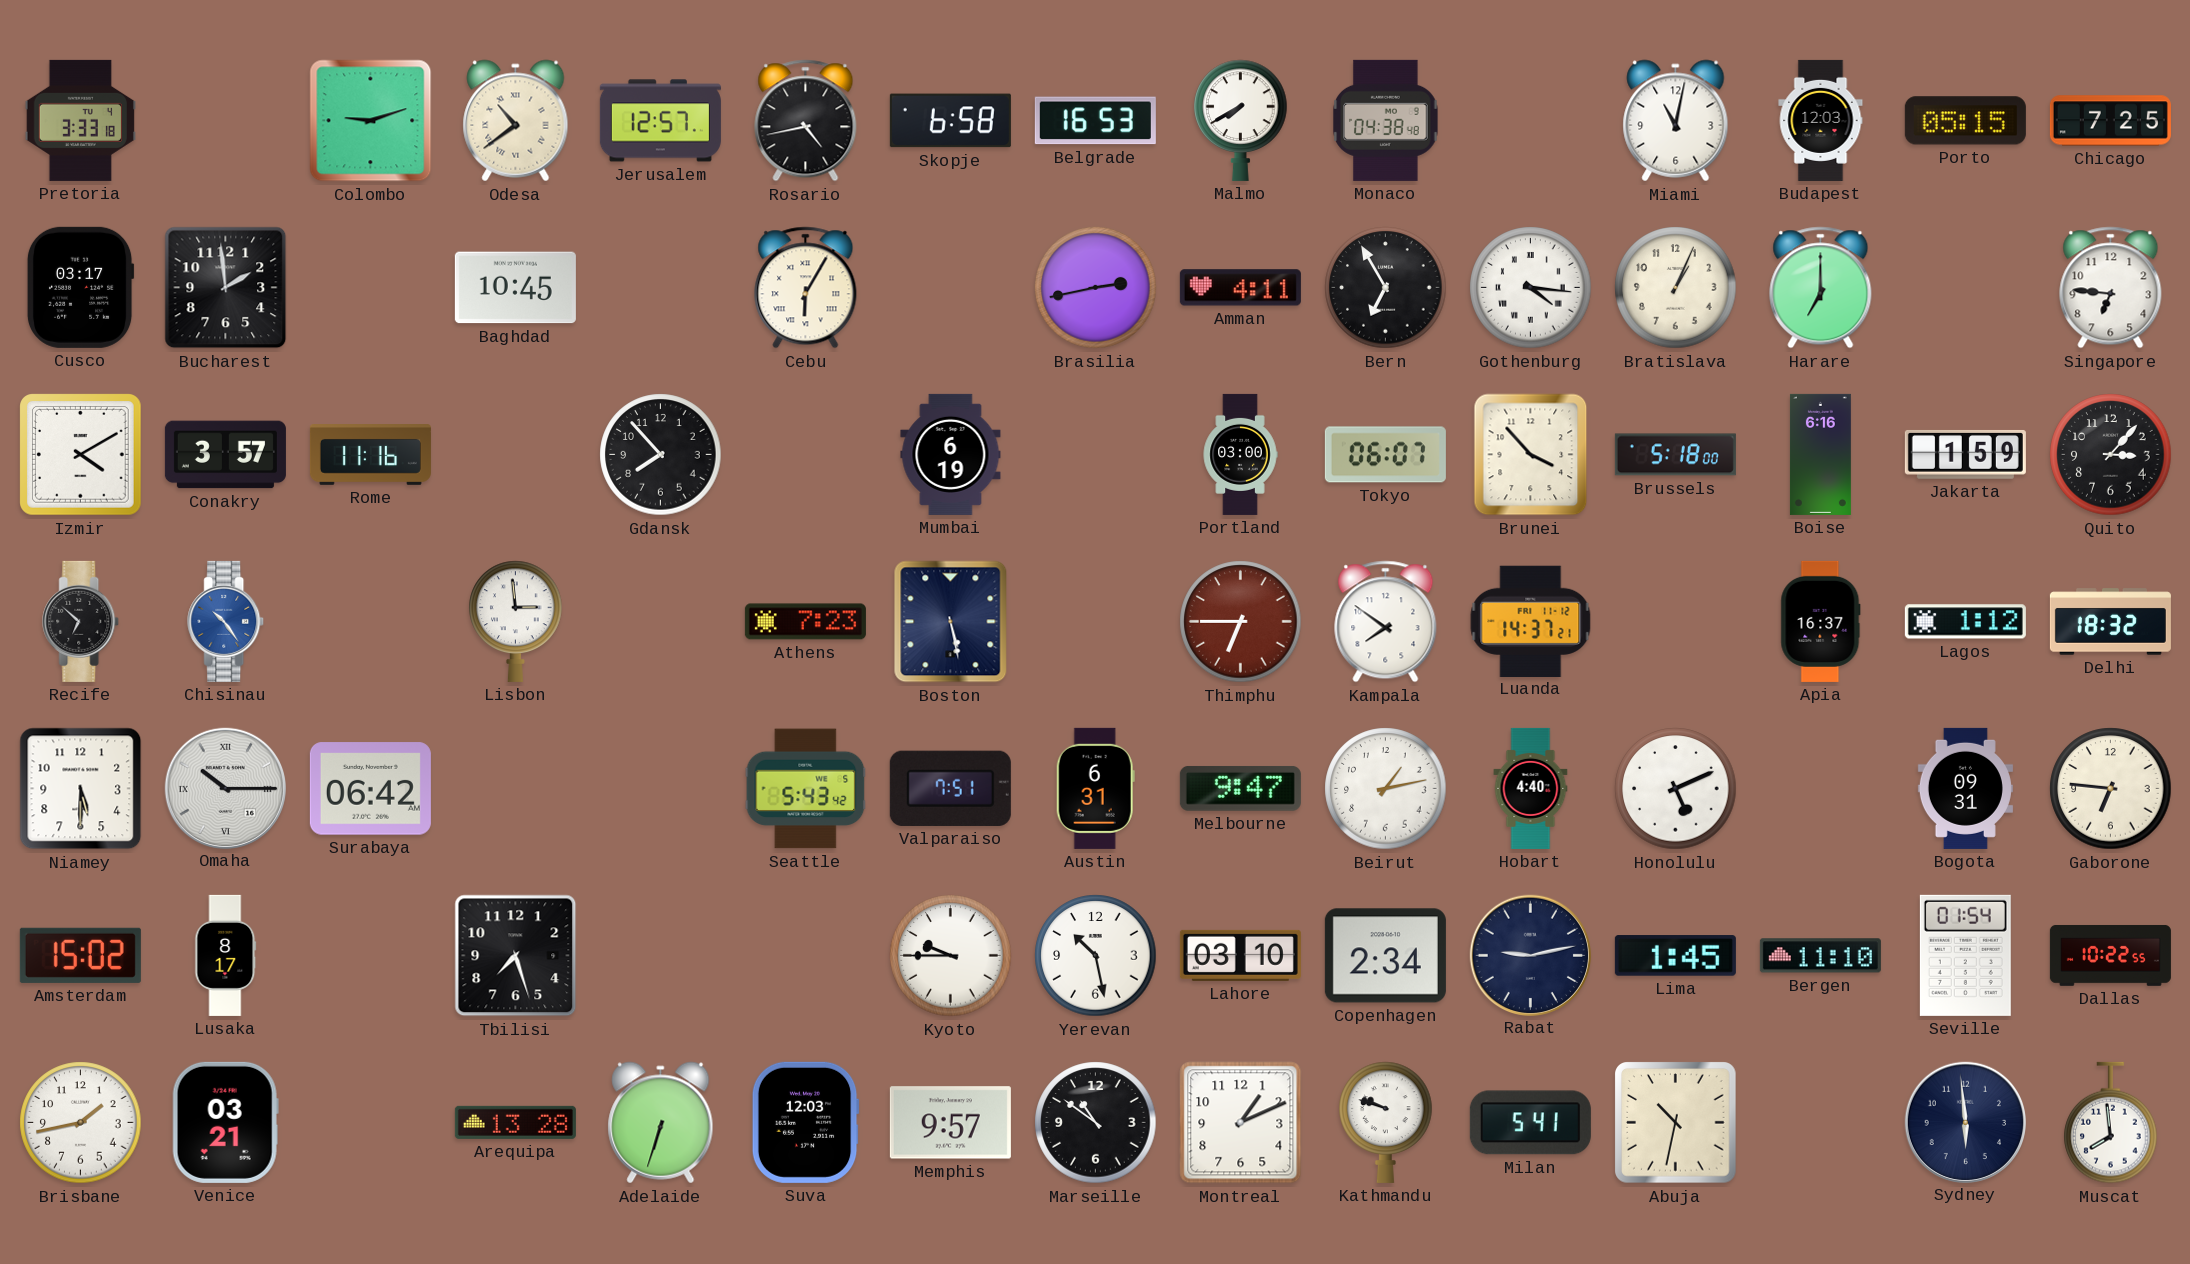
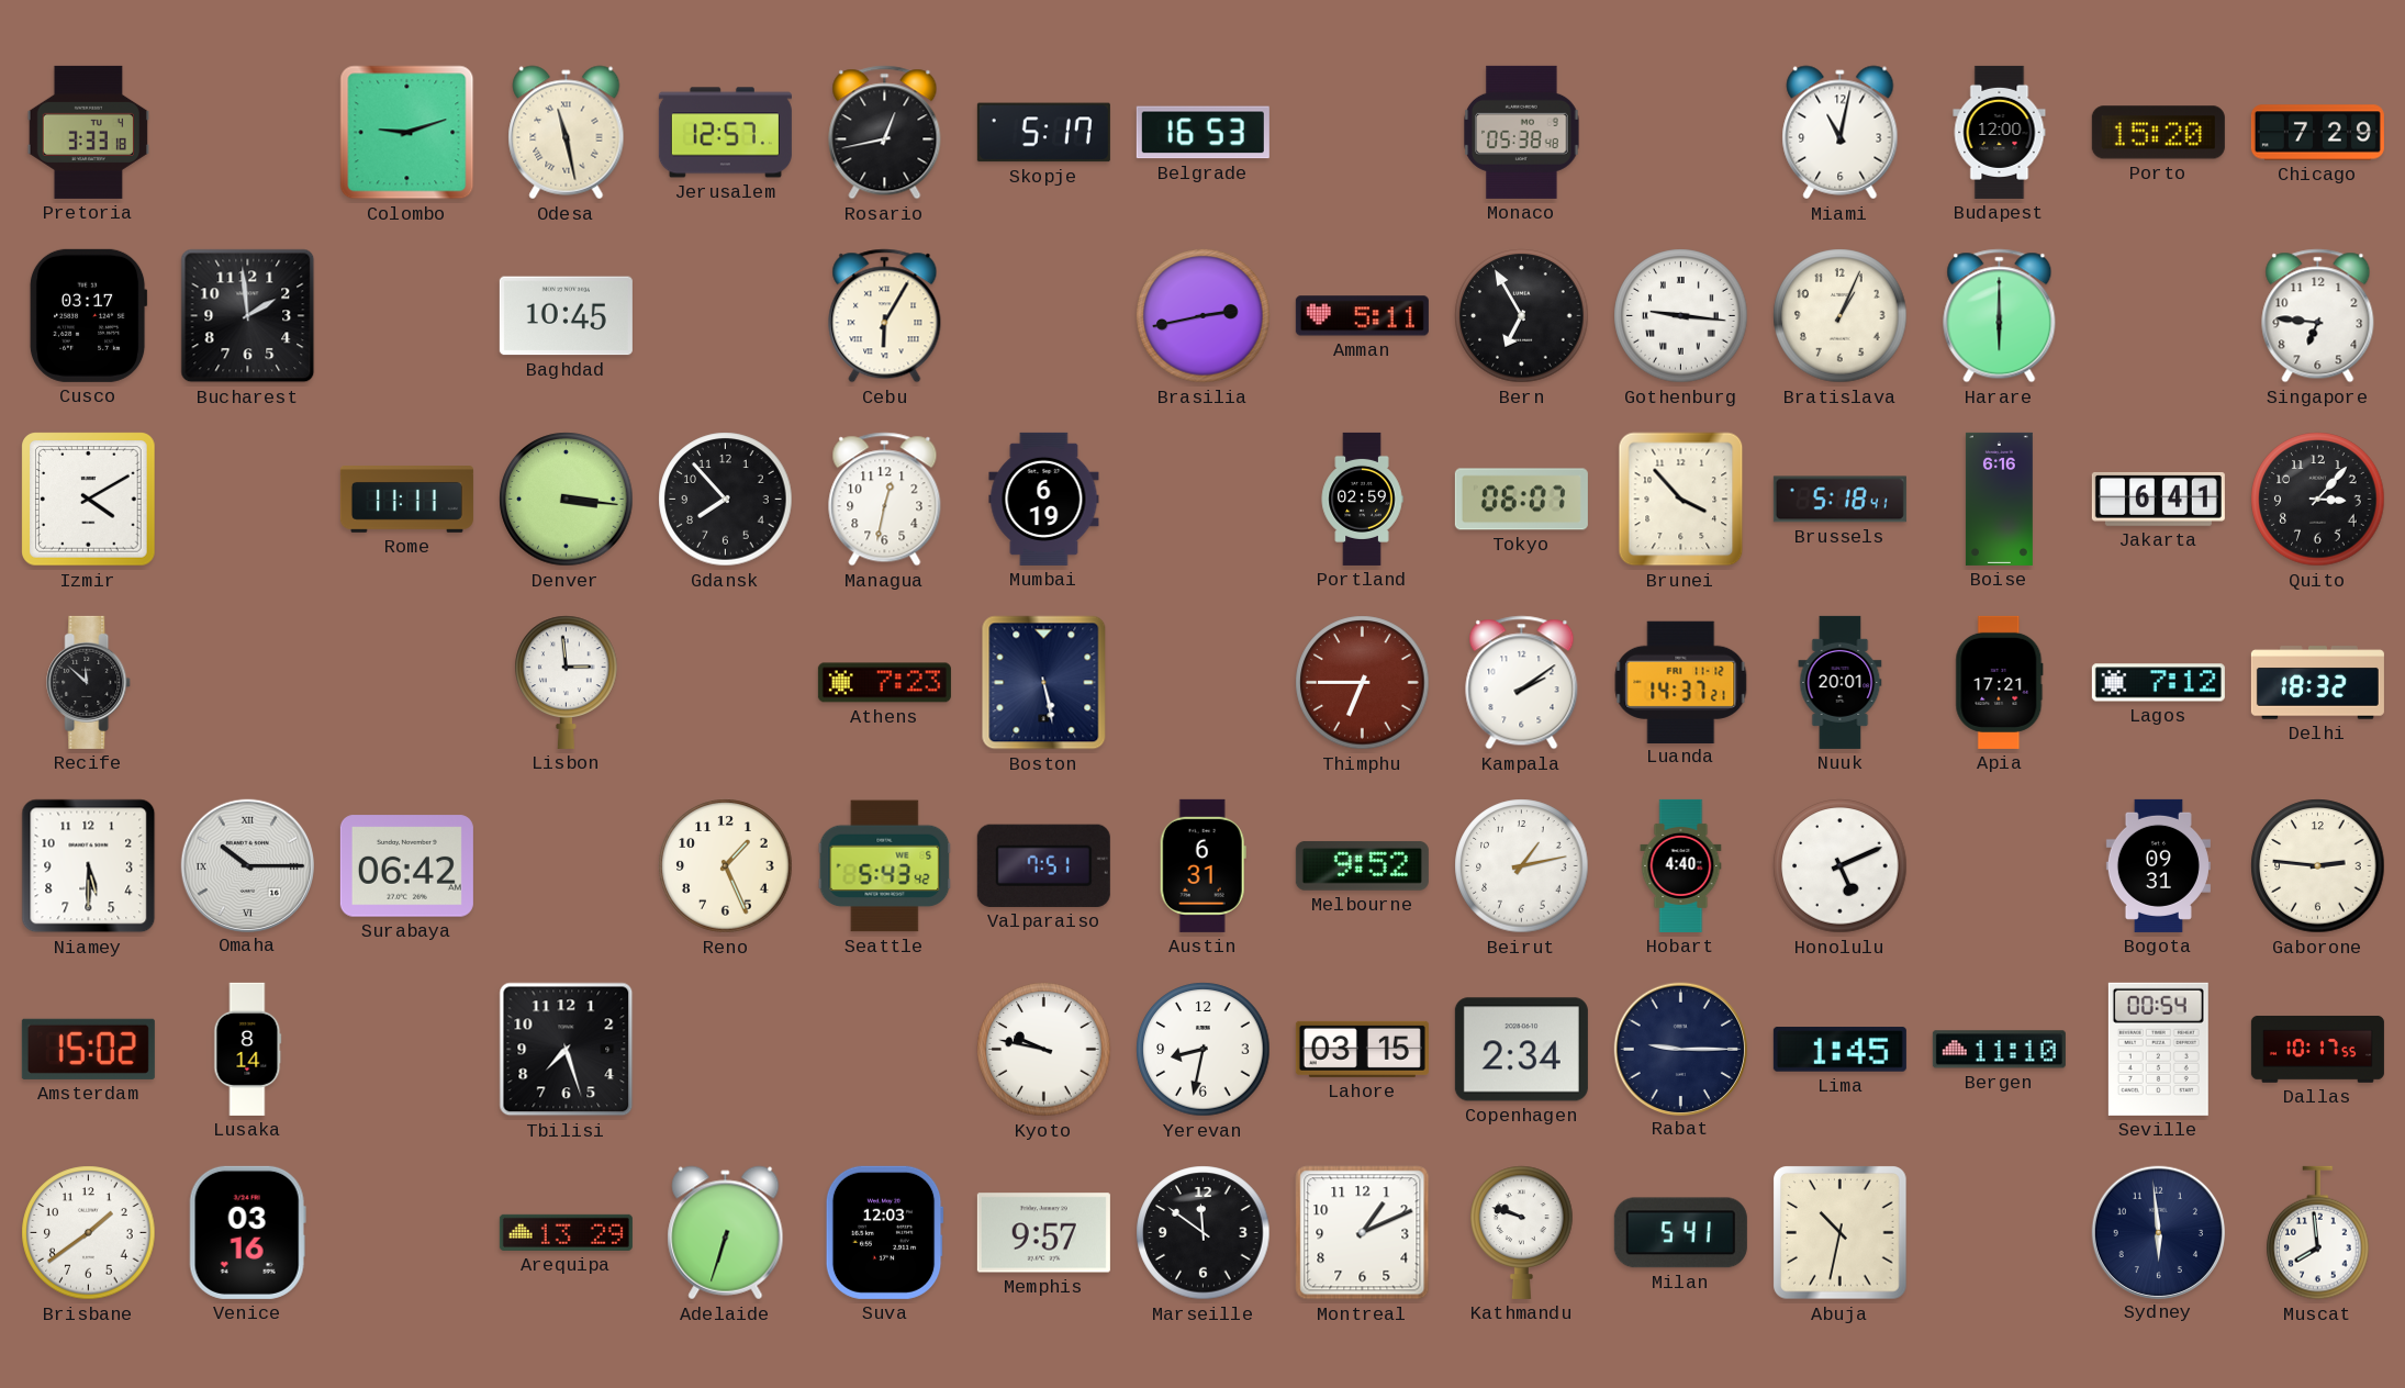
Odesa: 10:39 -> 11:28 (567, 133)
Rosario: 4:43 -> 12:43 (885, 133)
Skopje: 6:58 -> 5:17 (1043, 133)
Malmo: 7:40 -> none (1241, 120)
Monaco: 04:38 -> 05:38 (1522, 132)
Budapest: 12:03 -> 12:00 (2000, 132)
Porto: 05:15 -> 15:20 (2158, 133)
Chicago: 7:25 -> 7:29 (2317, 133)
Amman: 4:11 -> 5:11 (1362, 316)
Gothenburg: 4:16 -> 9:16 (1681, 316)
Harare: 7:00 -> 6:00 (2000, 316)
Conakry: 3:57 -> none (225, 455)
Rome: 11:16 -> 11:11 (406, 500)
Denver: none -> 3:16 (567, 500)
Managua: none -> 12:32 (885, 500)
Portland: 03:00 -> 02:59 (1362, 499)
Brussels: 5:18:00 -> 5:18:41 (1839, 500)
Jakarta: 1:59 -> 6:41 (2158, 499)
Recife: 6:52 -> 11:52 (89, 682)
Chisinau: 10:24 -> none (226, 621)
Kampala: 7:51 -> 2:09 (1522, 683)
Nuuk: none -> 20:01 (1841, 682)
Apia: 16:37 -> 17:21 (2000, 682)
Lagos: 1:12 -> 7:12 (2158, 683)
Reno: none -> 1:26 (726, 866)
Melbourne: 9:47 -> 9:52 (1362, 866)
Gaborone: 6:46 -> 2:46 (2318, 866)
Lusaka: 8:17 -> 8:14 (248, 1049)
Kyoto: 9:45 -> 9:47 (1044, 1050)
Yerevan: 10:28 -> 8:32 (1204, 1050)
Lahore: 03:10 -> 03:15 (1362, 1049)
Rabat: 9:13 -> 9:15 (1680, 1049)
Seville: 01:54 -> 00:54 (2158, 1049)
Dallas: 10:22 -> 10:17 (2317, 1049)
Brisbane: 1:43 -> 1:39 (89, 1233)
Venice: 03:21 -> 03:16 (247, 1232)
Arequipa: 13:28 -> 13:29 (566, 1232)
Marseille: 10:51 -> 11:51 (1204, 1233)
